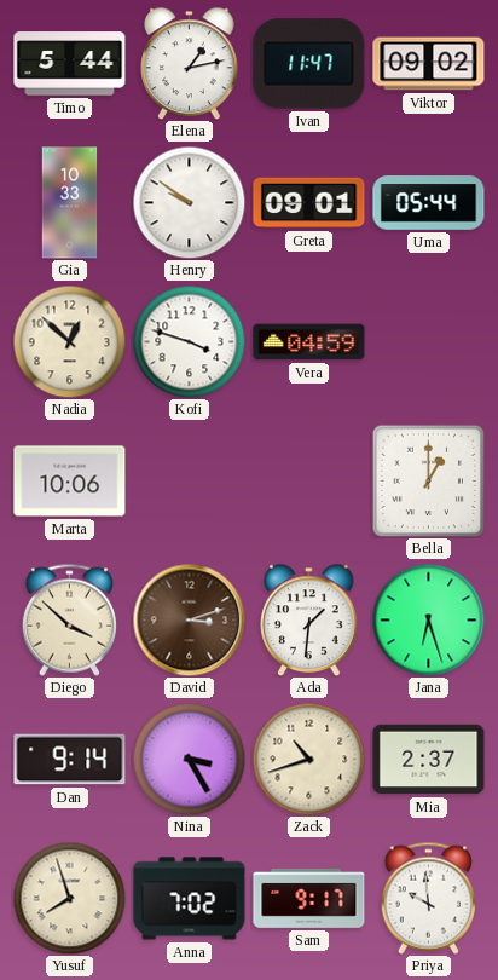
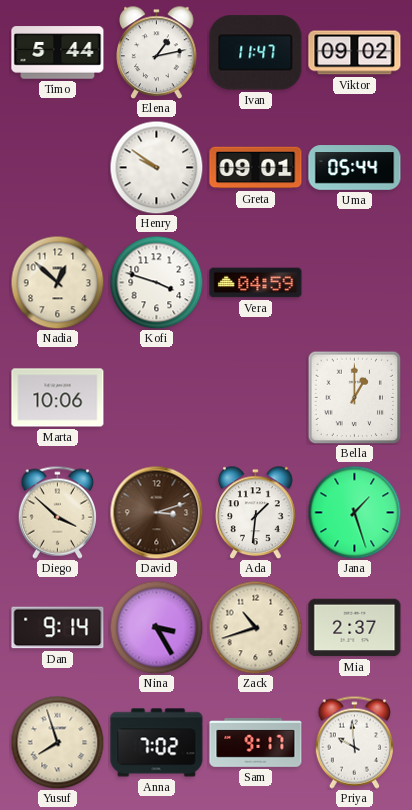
Gia: 10:33 -> none (70, 203)
Jana: 6:27 -> 1:27 (354, 512)
